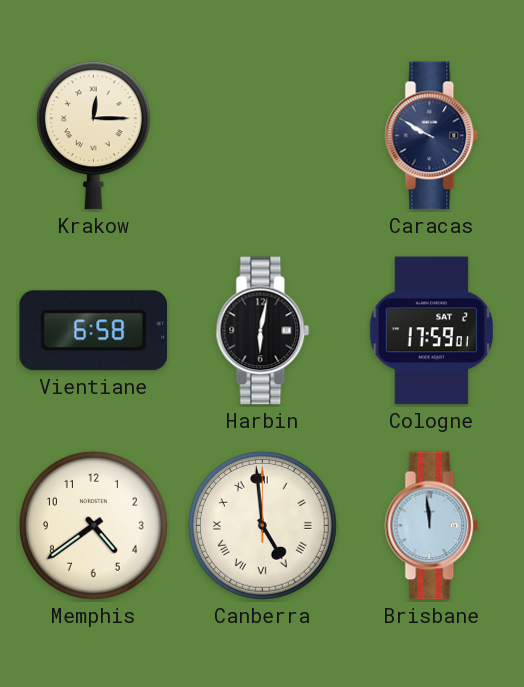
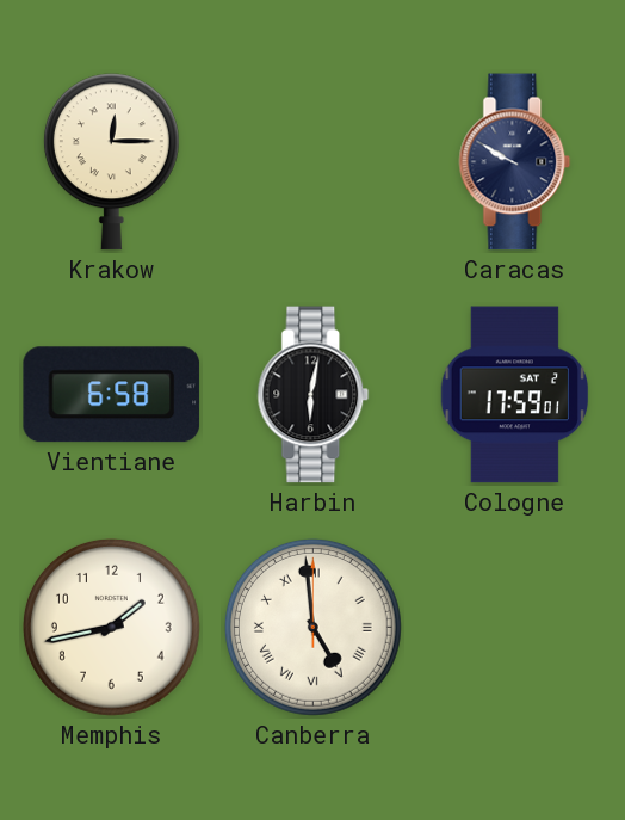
Memphis: 4:39 -> 1:43 (111, 627)
Brisbane: 11:59 -> none (432, 526)
